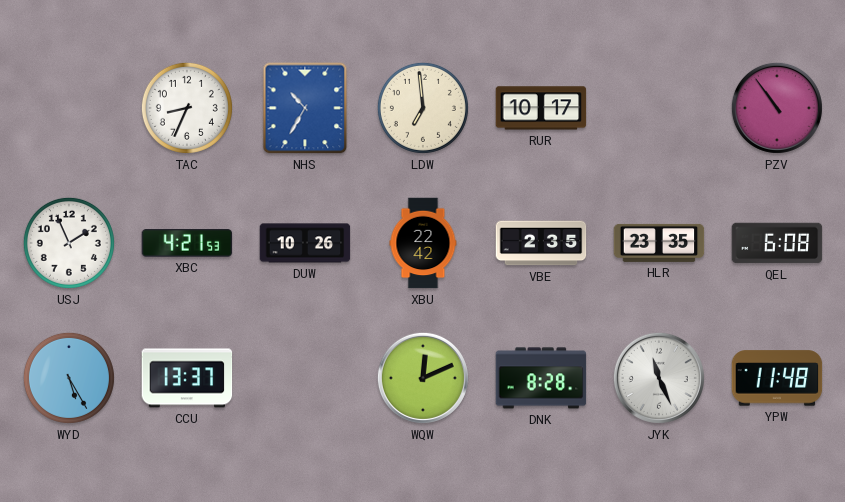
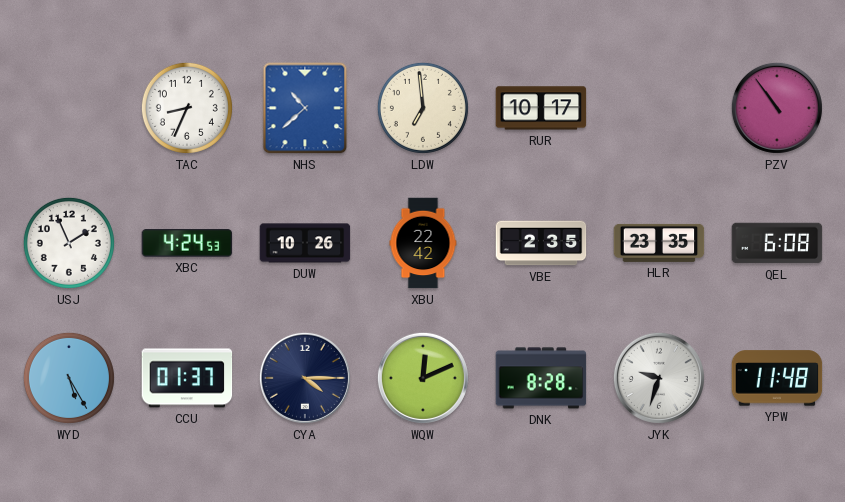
NHS: 10:35 -> 10:38 (305, 108)
XBC: 4:21 -> 4:24 (187, 243)
CCU: 13:37 -> 01:37 (187, 378)
CYA: none -> 4:15 (305, 378)
JYK: 11:26 -> 9:33 (659, 378)
